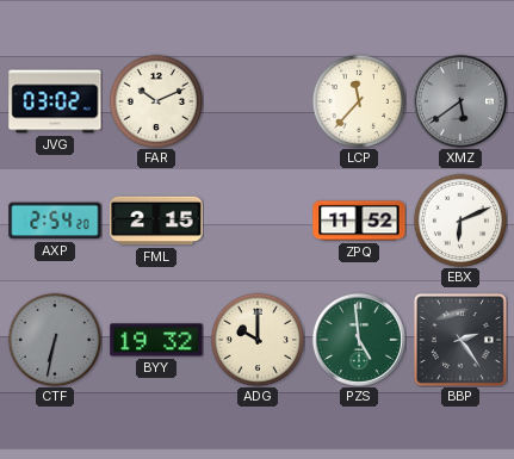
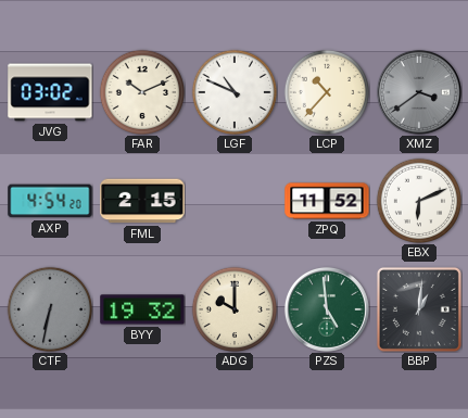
LGF: none -> 10:49 (233, 91)
LCP: 11:37 -> 10:37 (326, 91)
XMZ: 5:39 -> 3:39 (419, 92)
AXP: 2:54 -> 4:54 (50, 201)
BBP: 2:24 -> 1:01 (419, 309)
